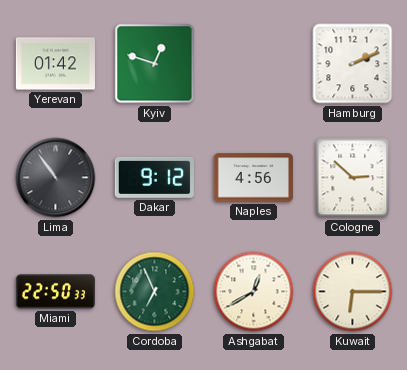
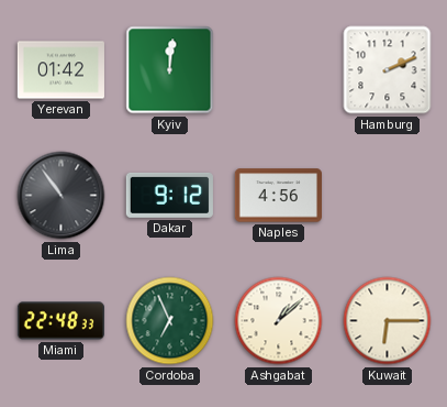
Kyiv: 12:48 -> 12:01 (170, 70)
Cologne: 2:52 -> none (353, 178)
Miami: 22:50 -> 22:48 (60, 321)
Ashgabat: 12:40 -> 1:08 (279, 321)
